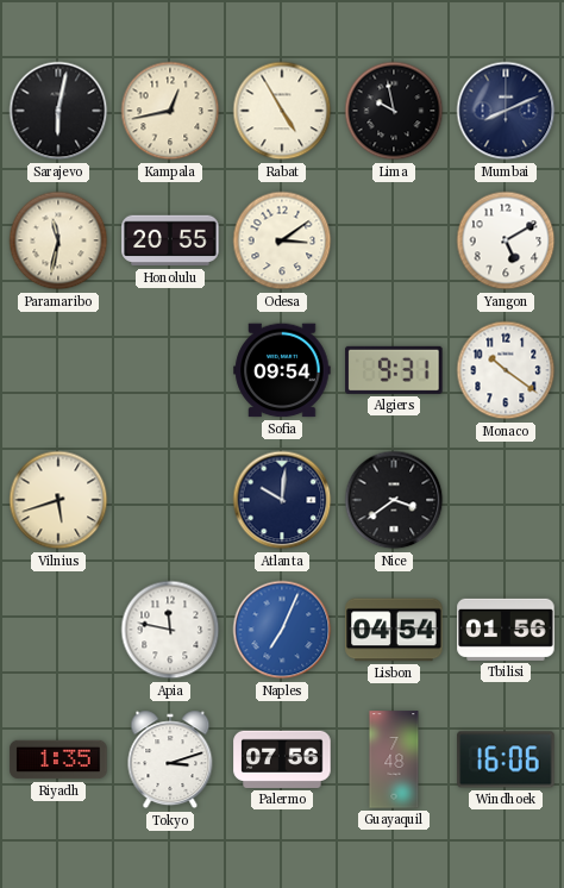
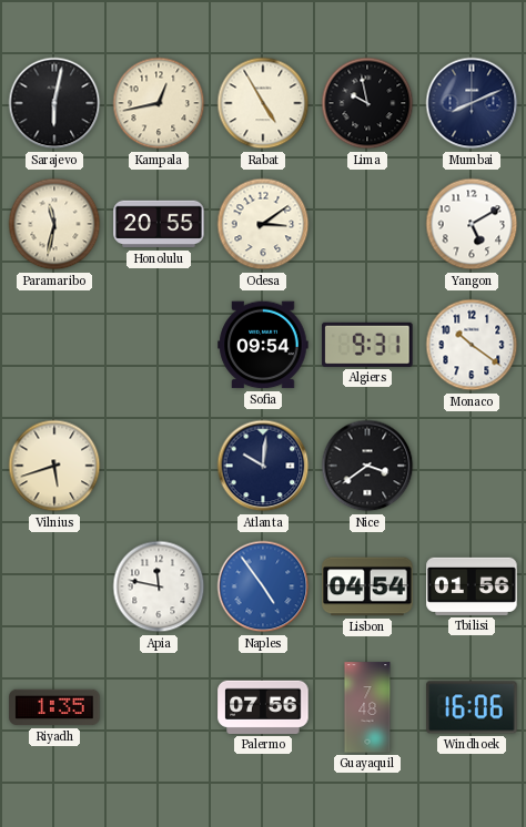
Naples: 7:04 -> 4:54 (263, 586)
Tokyo: 3:12 -> none (170, 759)
